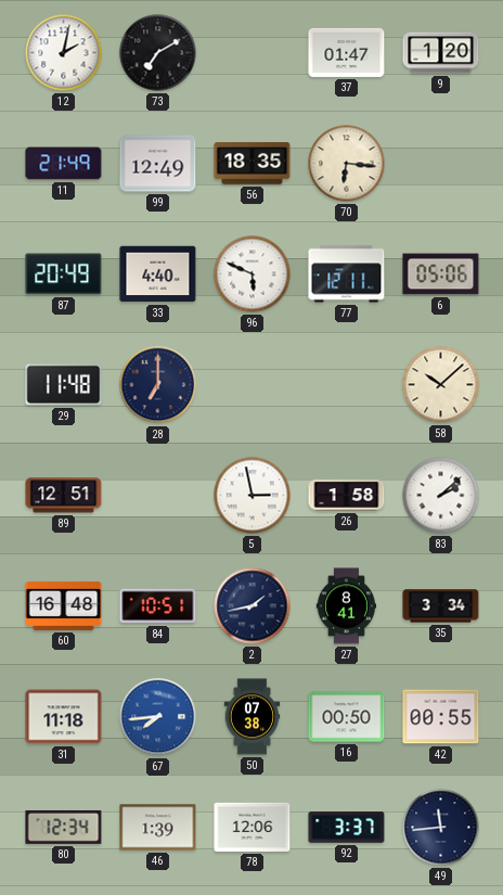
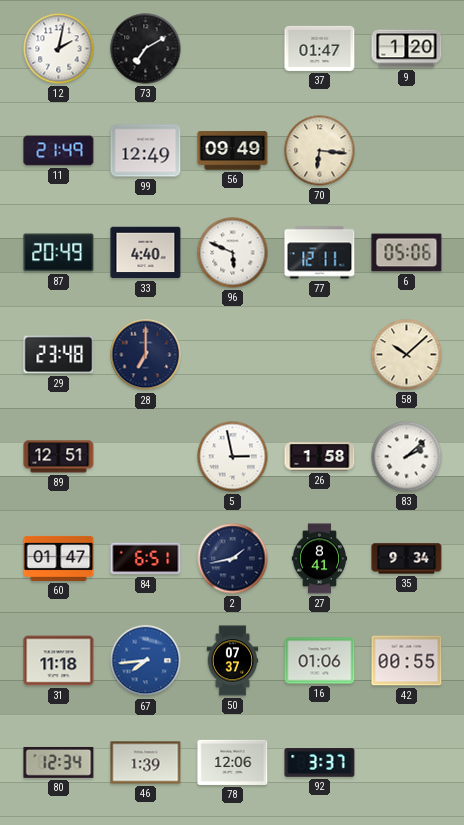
56: 18:35 -> 09:49 (233, 151)
29: 11:48 -> 23:48 (59, 355)
60: 16:48 -> 01:47 (59, 558)
84: 10:51 -> 6:51 (146, 559)
35: 3:34 -> 9:34 (407, 559)
50: 07:38 -> 07:37 (233, 661)
16: 00:50 -> 01:06 (320, 661)
49: 11:44 -> none (441, 828)
